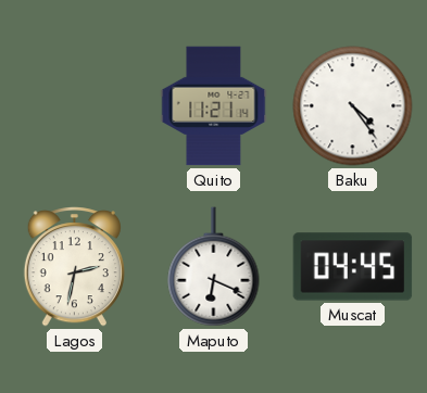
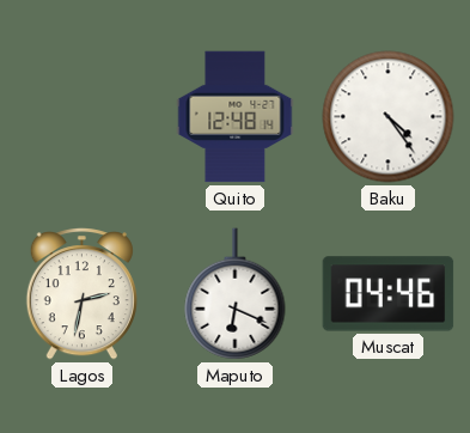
Quito: 11:21 -> 12:48 (236, 117)
Muscat: 04:45 -> 04:46 (389, 294)
